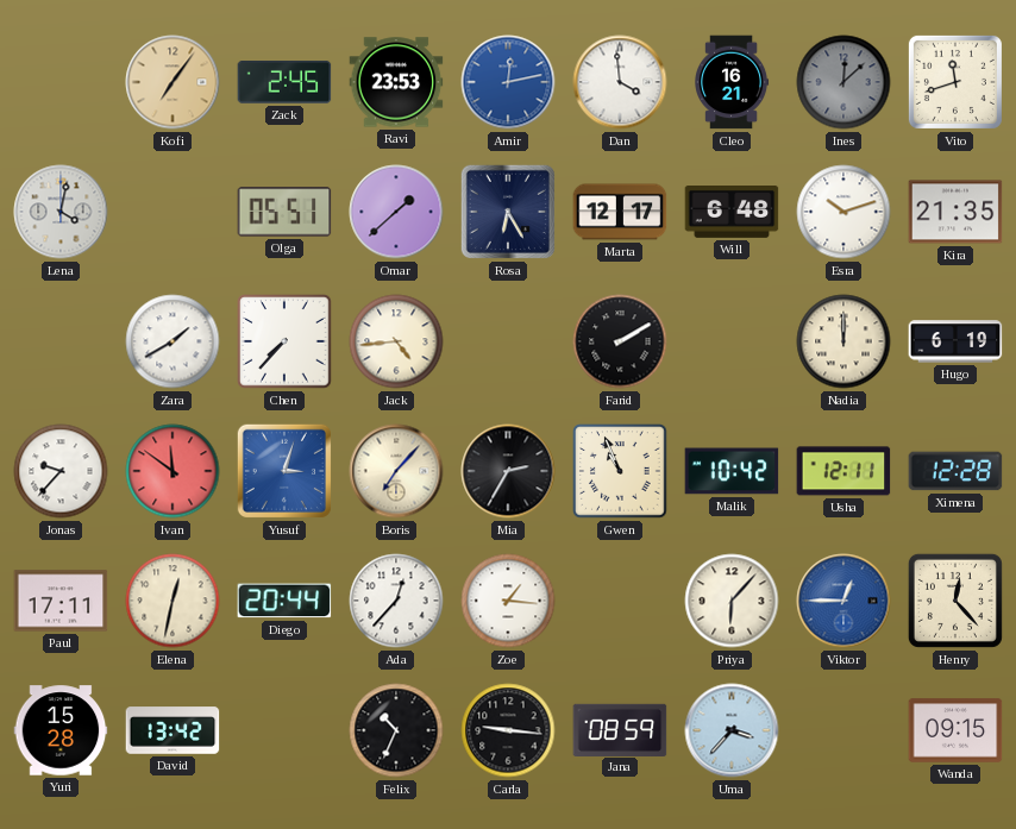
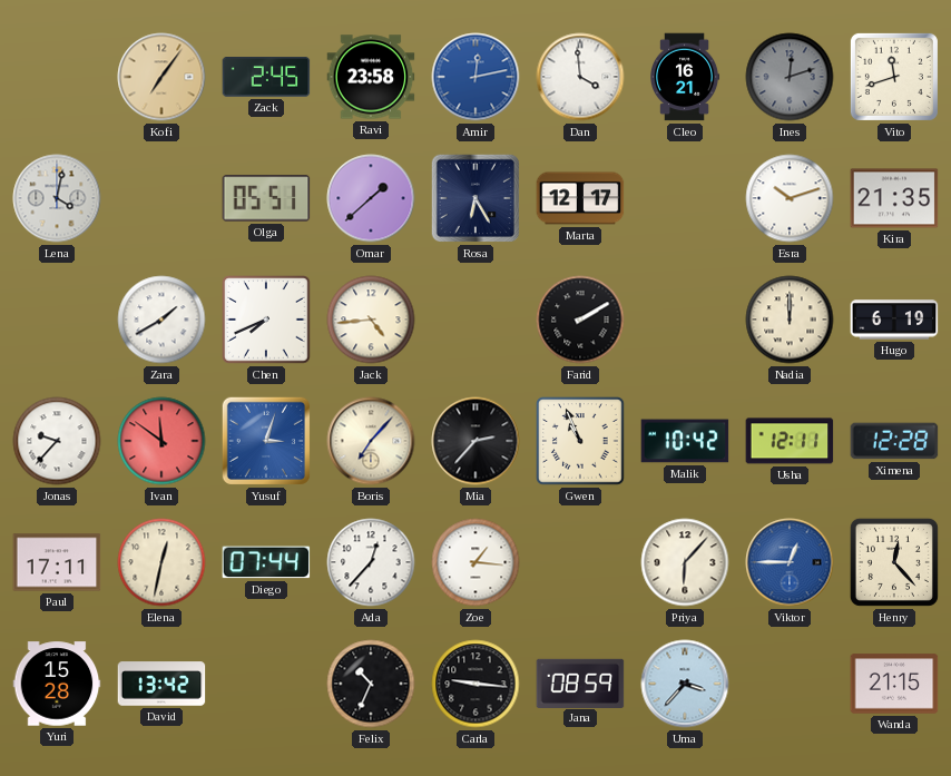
Ravi: 23:53 -> 23:58 (371, 77)
Ines: 12:08 -> 12:12 (790, 77)
Will: 6:48 -> none (732, 213)
Chen: 7:37 -> 7:41 (266, 320)
Mia: 2:35 -> 2:37 (475, 441)
Diego: 20:44 -> 07:44 (266, 562)
Wanda: 09:15 -> 21:15 (894, 684)
